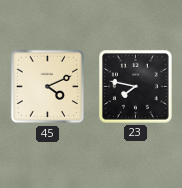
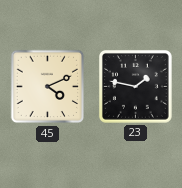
23: 7:47 -> 1:47 (135, 86)
